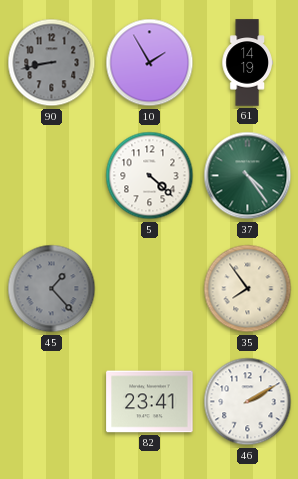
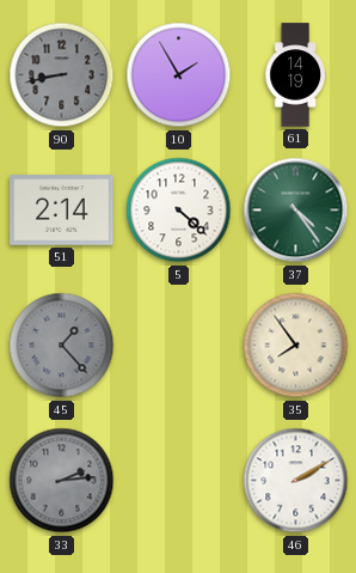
51: none -> 2:14 (62, 211)
33: none -> 2:14 (62, 481)
82: 23:41 -> none (150, 402)
